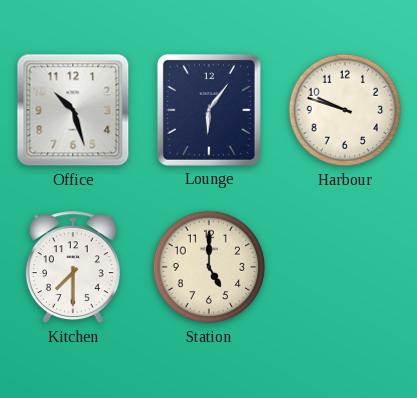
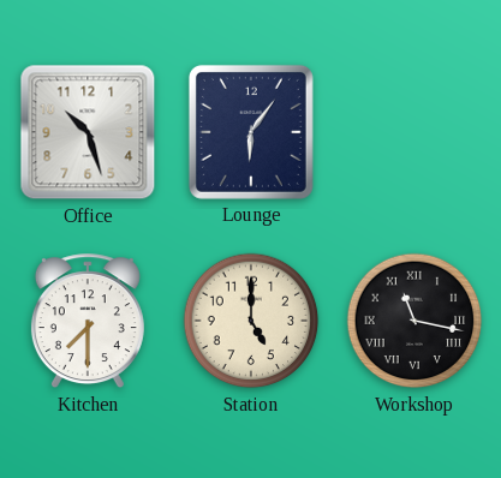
Harbour: 9:48 -> none (345, 110)
Workshop: none -> 11:17 (414, 321)
